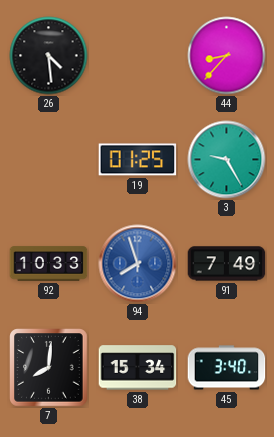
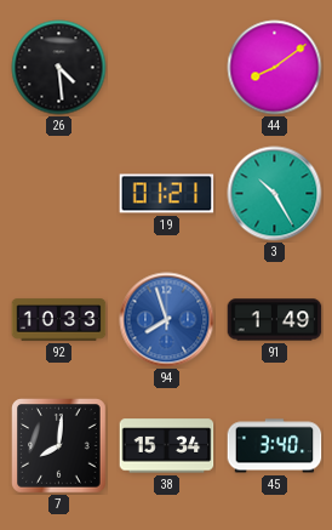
44: 8:37 -> 8:09 (275, 68)
19: 01:25 -> 01:21 (167, 194)
3: 9:25 -> 10:25 (275, 194)
91: 7:49 -> 1:49 (275, 320)
